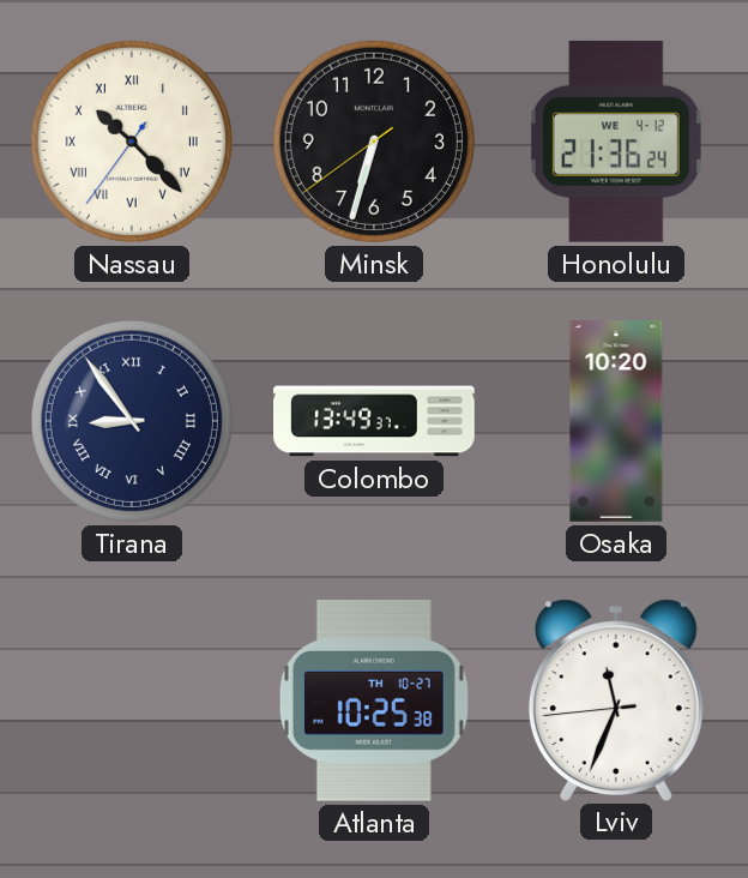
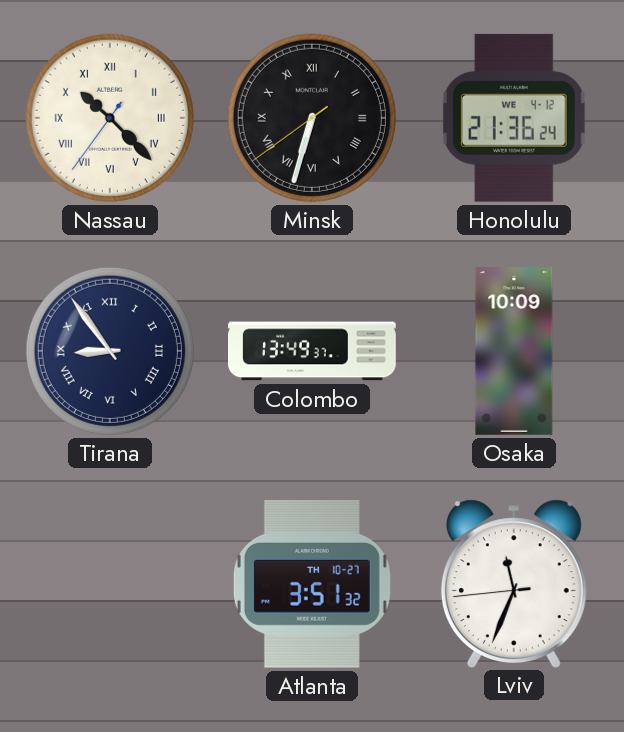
Minsk numerals: Arabic -> Roman (312, 118)
Osaka: 10:20 -> 10:09 (514, 352)
Atlanta: 10:25 -> 3:51 (312, 584)
